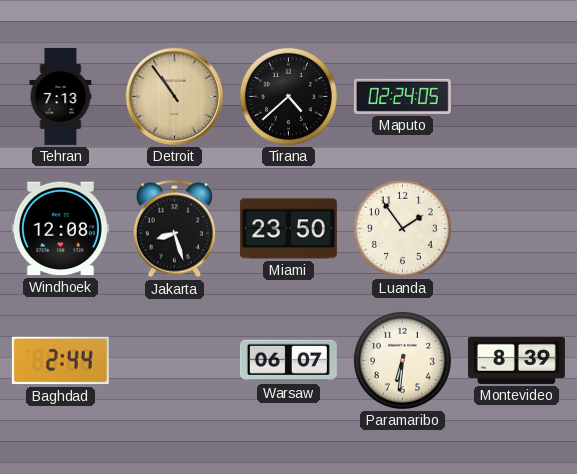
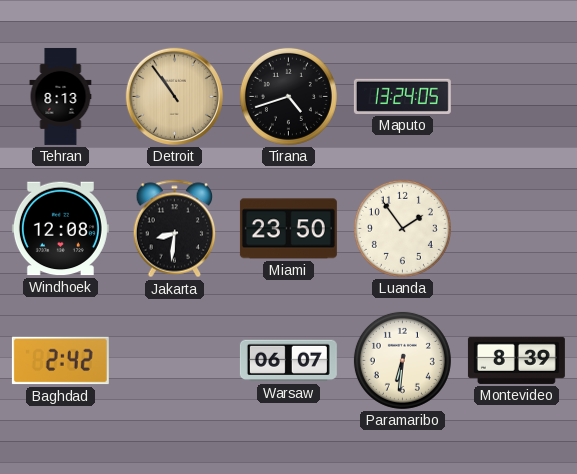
Tehran: 7:13 -> 8:13 (61, 96)
Tirana: 4:38 -> 4:42 (288, 96)
Maputo: 02:24 -> 13:24 (402, 96)
Jakarta: 8:27 -> 8:31 (175, 229)
Baghdad: 2:44 -> 2:42 (60, 361)
